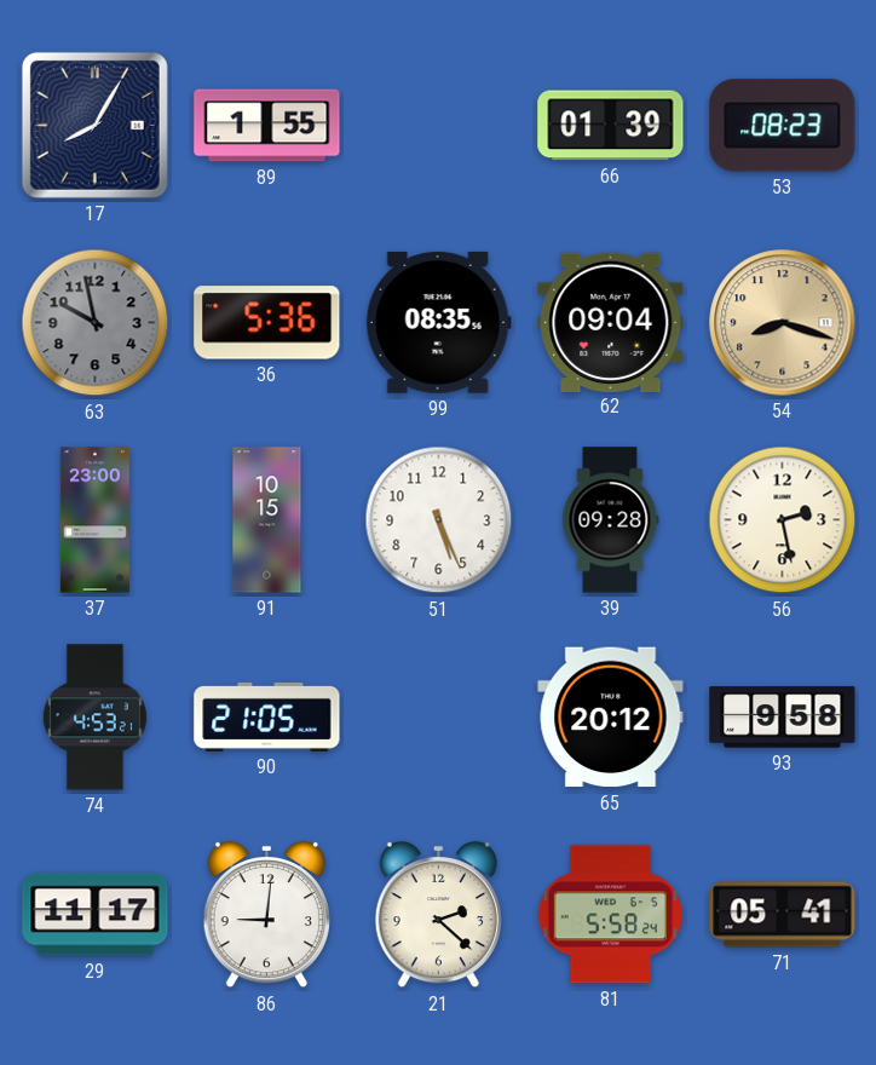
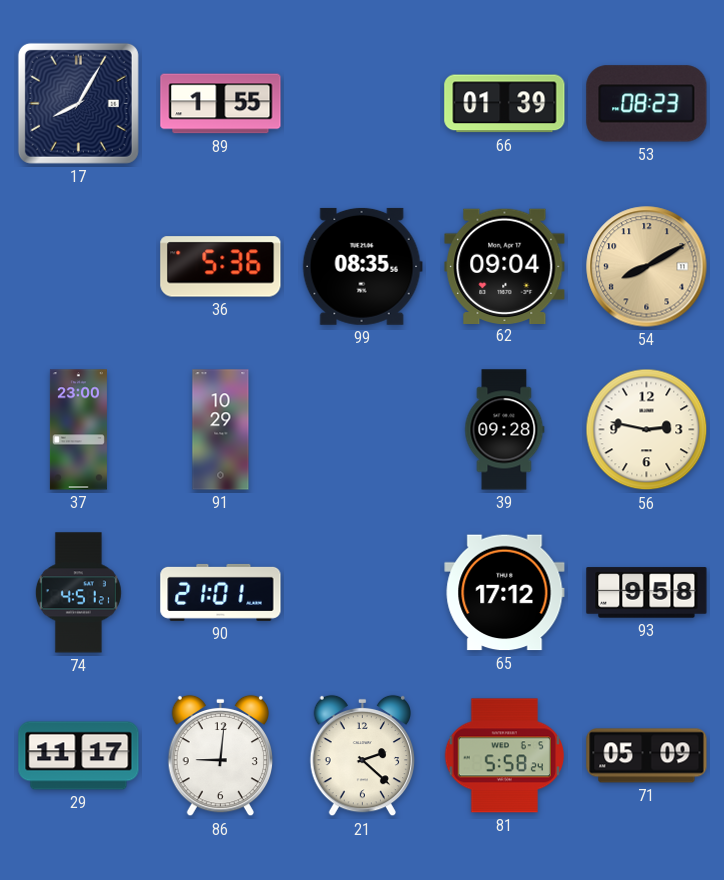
63: 9:58 -> none (96, 323)
54: 8:18 -> 8:10 (647, 267)
91: 10:15 -> 10:29 (221, 430)
51: 5:26 -> none (439, 520)
56: 2:28 -> 2:47 (647, 430)
74: 4:53 -> 4:51 (78, 593)
90: 21:05 -> 21:01 (221, 592)
65: 20:12 -> 17:12 (505, 593)
71: 05:41 -> 05:09 (647, 756)
